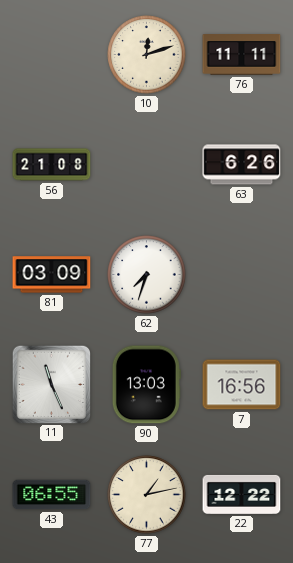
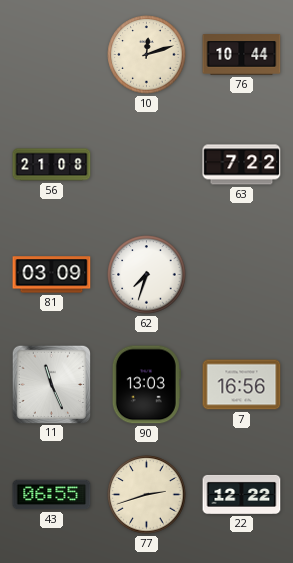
76: 11:11 -> 10:44 (242, 55)
63: 6:26 -> 7:22 (242, 165)
77: 1:13 -> 2:42 (147, 495)
